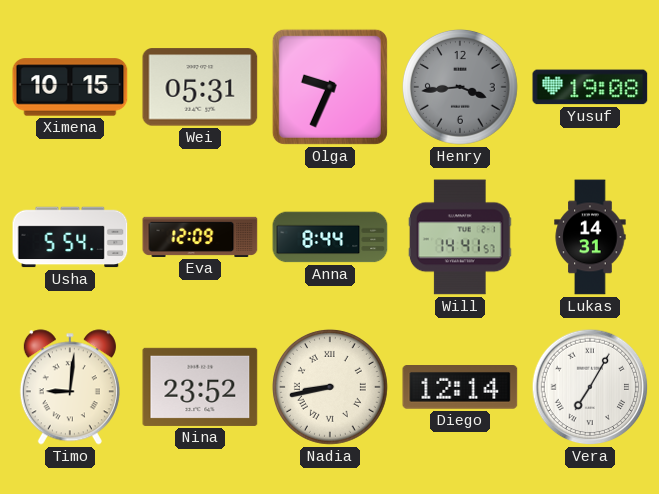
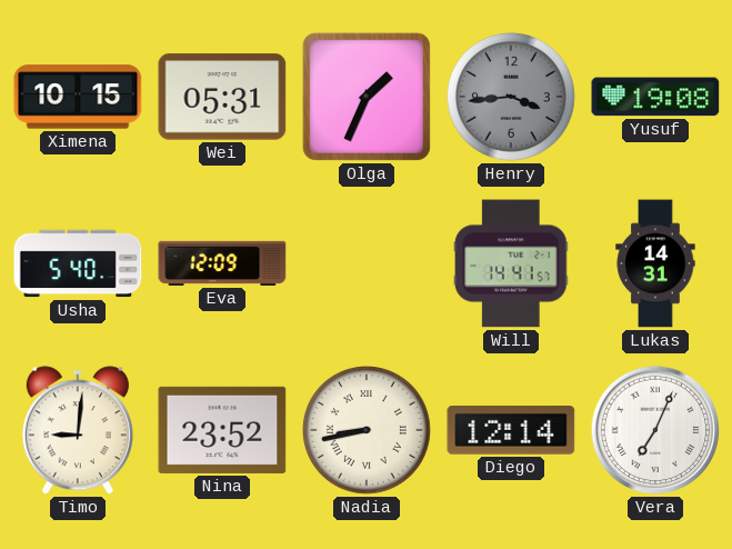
Olga: 9:34 -> 1:34 (367, 97)
Usha: 5:54 -> 5:40 (78, 263)
Anna: 8:44 -> none (330, 237)
Vera: 7:05 -> 7:04 (655, 430)
